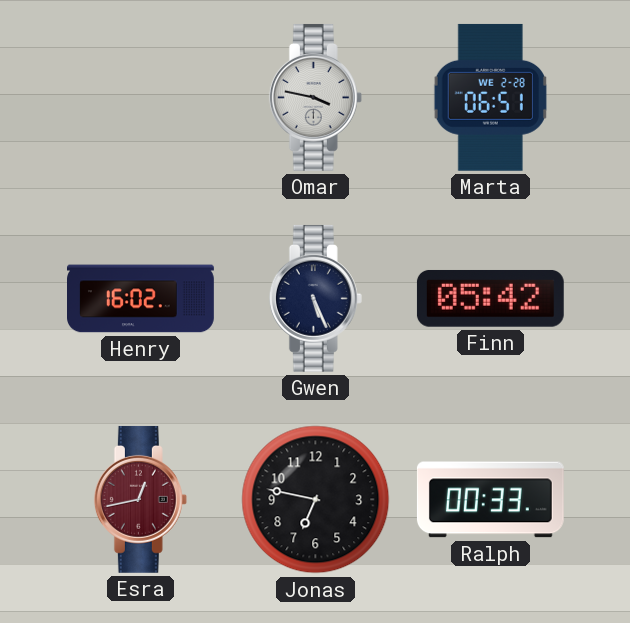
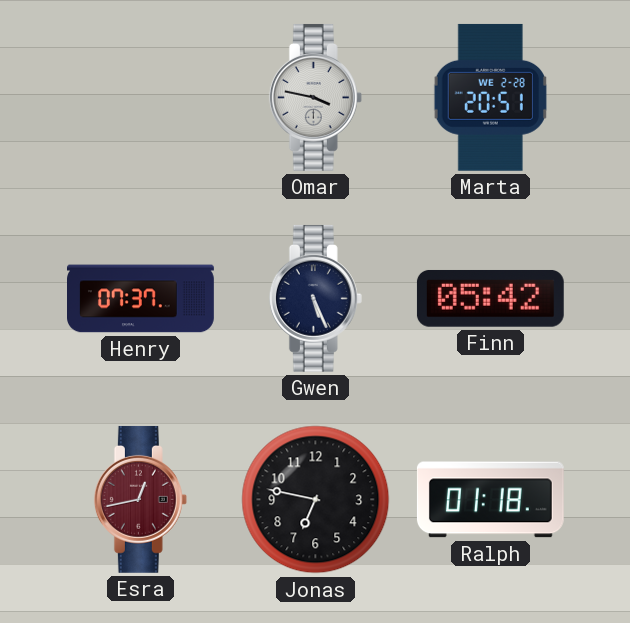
Marta: 06:51 -> 20:51 (490, 97)
Henry: 16:02 -> 07:37 (141, 299)
Ralph: 00:33 -> 01:18 (490, 500)
